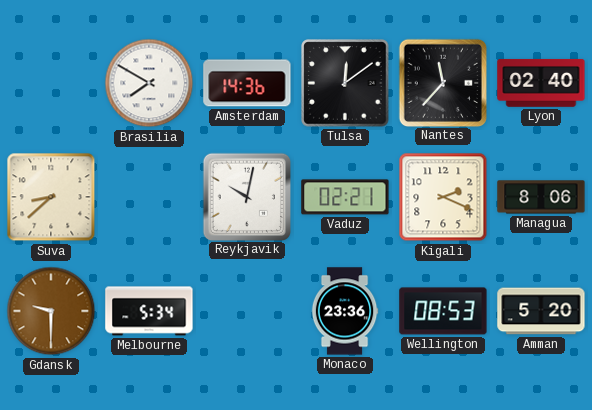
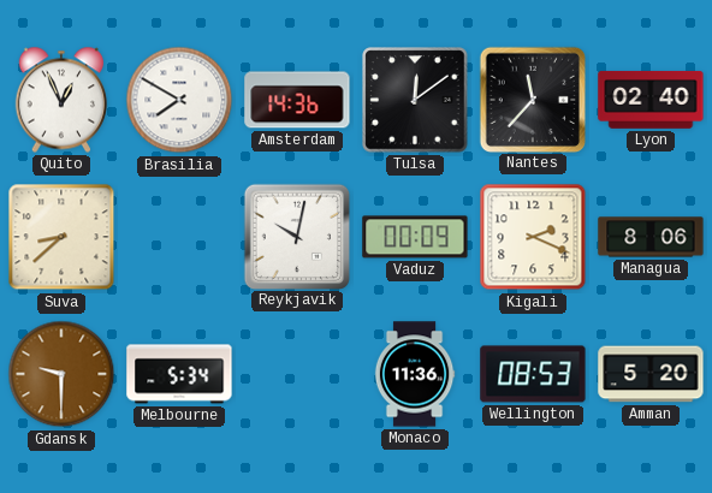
Quito: none -> 12:56 (61, 100)
Vaduz: 02:21 -> 00:09 (415, 237)
Monaco: 23:36 -> 11:36 (415, 374)
